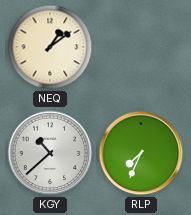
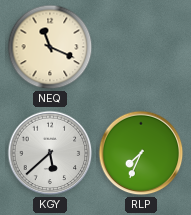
NEQ: 1:09 -> 11:19 (50, 47)
KGY: 10:38 -> 5:38 (50, 153)
